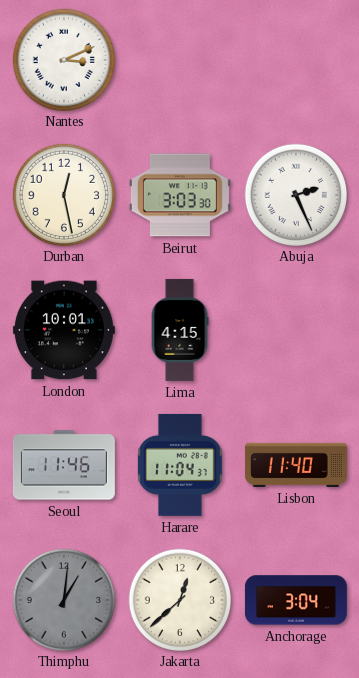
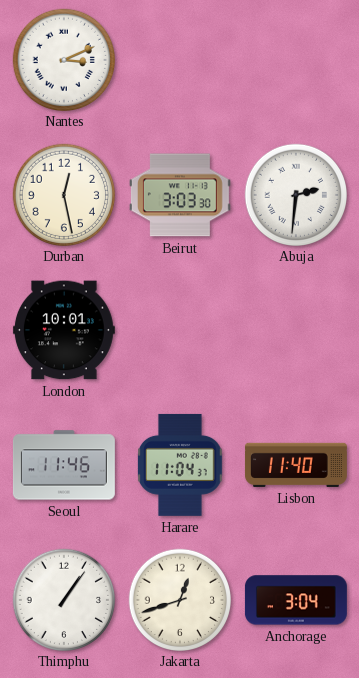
Abuja: 2:26 -> 2:31 (295, 194)
Lima: 4:15 -> none (180, 330)
Thimphu: 1:01 -> 1:06 (63, 599)
Thimphu dial: grey -> white (63, 599)
Jakarta: 12:38 -> 12:42 (179, 599)
